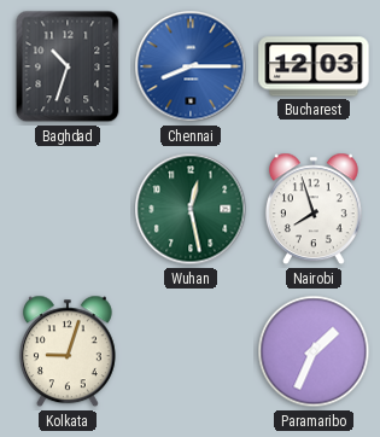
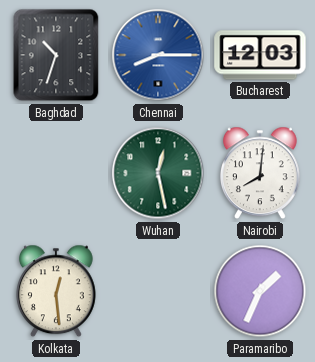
Nairobi: 7:57 -> 8:01 (260, 173)
Kolkata: 9:03 -> 12:29 (56, 291)
